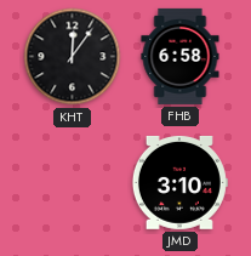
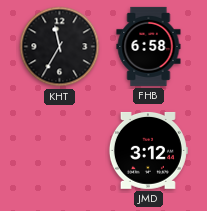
KHT: 12:06 -> 11:35 (60, 47)
JMD: 3:10 -> 3:12 (148, 150)
